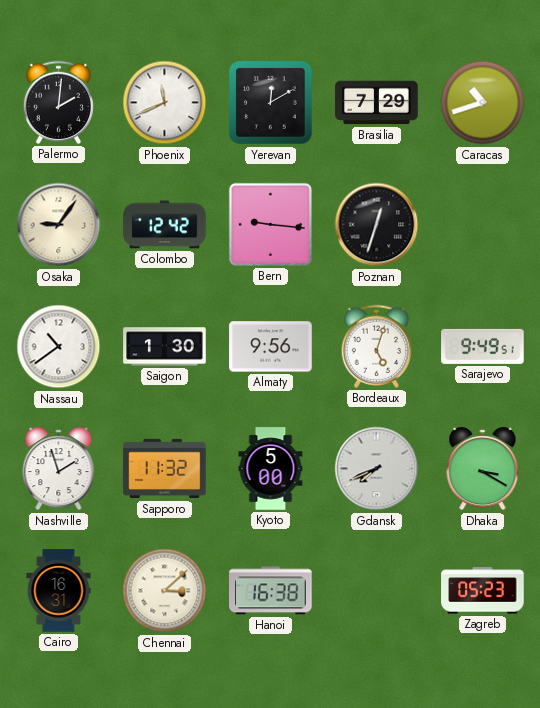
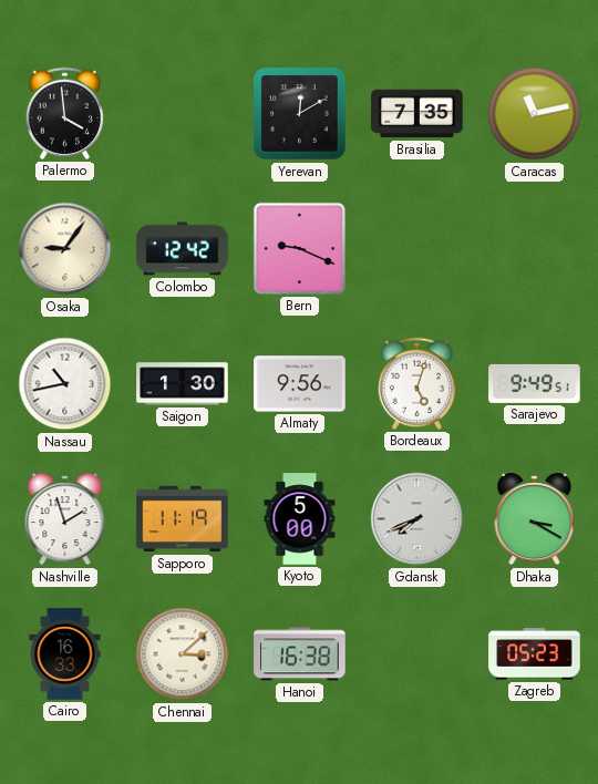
Palermo: 2:01 -> 3:59 (64, 113)
Phoenix: 11:41 -> none (165, 103)
Brasilia: 7:29 -> 7:35 (417, 114)
Caracas: 10:42 -> 11:13 (535, 114)
Bern: 9:16 -> 9:19 (299, 248)
Poznan: 12:33 -> none (377, 225)
Nassau: 10:39 -> 10:43 (65, 384)
Sapporo: 11:32 -> 11:19 (183, 519)
Cairo: 16:31 -> 16:33 (65, 654)
